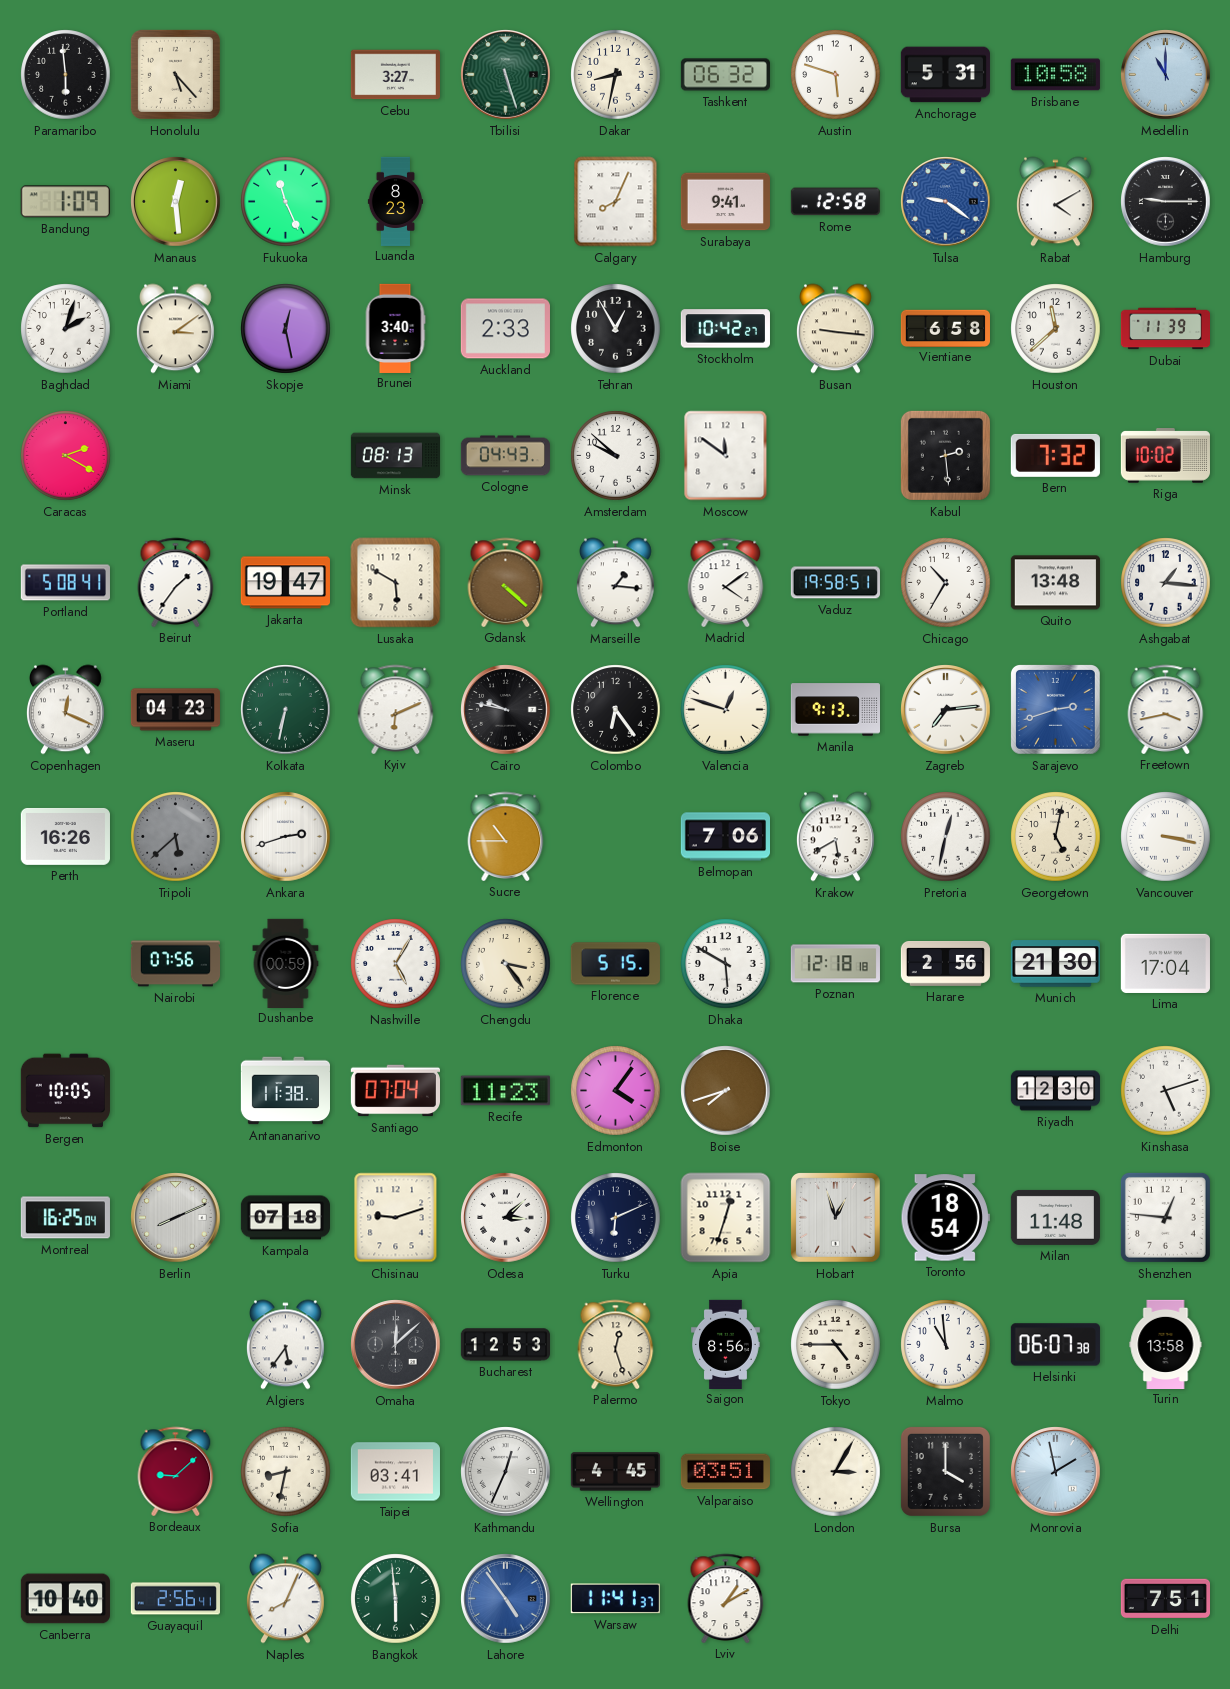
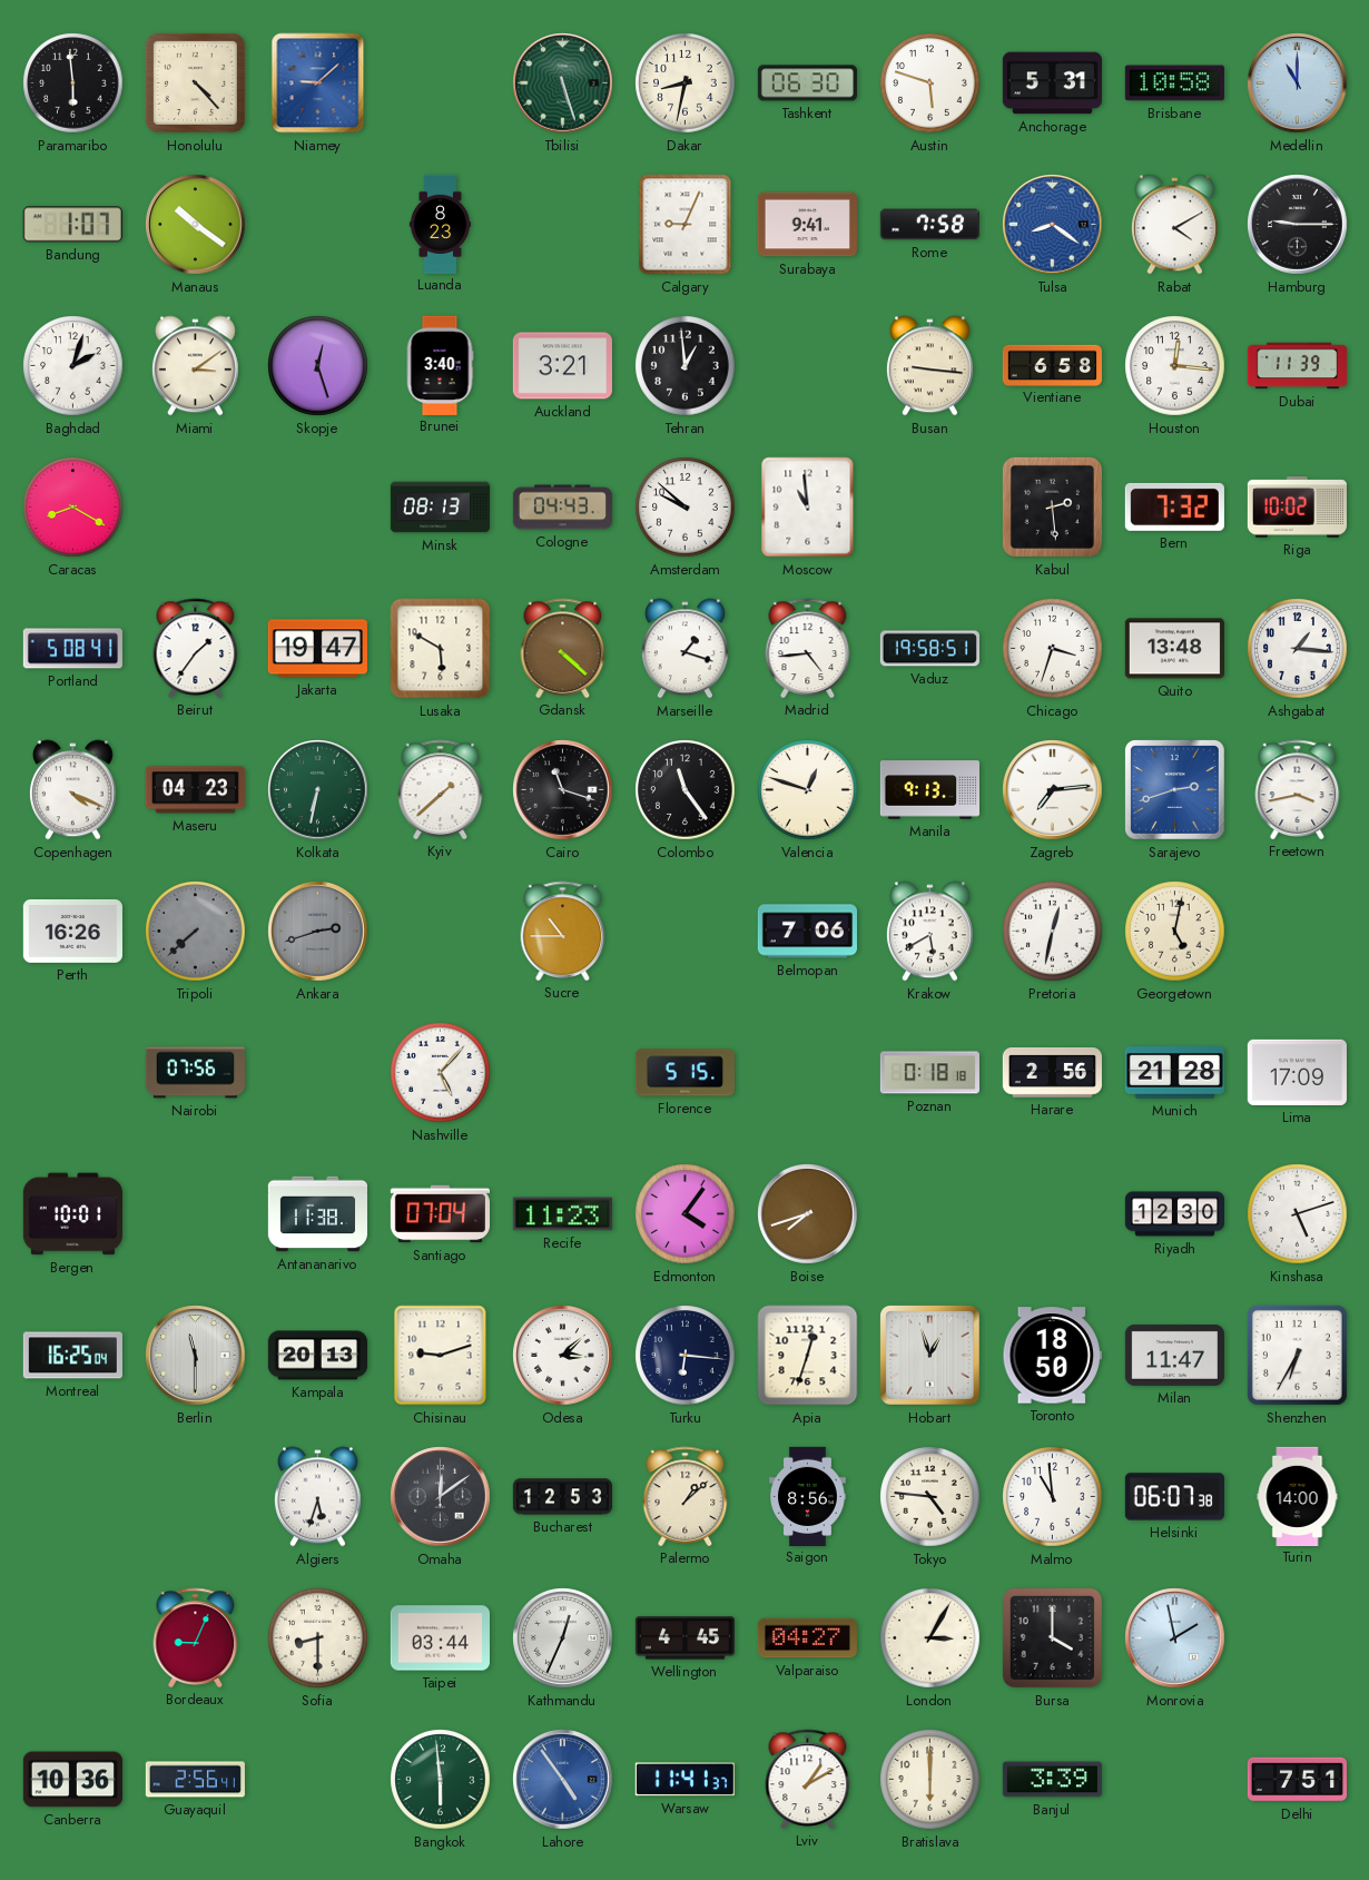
Honolulu: 5:23 -> 4:23 (195, 82)
Niamey: none -> 9:08 (318, 83)
Cebu: 3:27 -> none (395, 75)
Tashkent: 06:32 -> 06:30 (807, 83)
Bandung: 1:09 -> 1:07 (72, 225)
Manaus: 12:29 -> 10:21 (196, 225)
Fukuoka: 11:26 -> none (286, 202)
Calgary: 8:04 -> 9:04 (686, 225)
Rome: 12:58 -> 7:58 (929, 225)
Tulsa: 9:21 -> 8:21 (1053, 225)
Skopje: 12:28 -> 12:27 (318, 366)
Auckland: 2:33 -> 3:21 (562, 366)
Tehran: 12:55 -> 12:59 (686, 366)
Stockholm: 10:42 -> none (725, 329)
Houston: 11:38 -> 12:16 (1175, 366)
Caracas: 2:20 -> 8:20 (73, 508)
Moscow: 11:51 -> 10:59 (808, 508)
Marseille: 1:16 -> 1:18 (684, 649)
Madrid: 4:09 -> 4:44 (808, 648)
Chicago: 10:35 -> 3:33 (1053, 649)
Copenhagen: 12:19 -> 4:19 (72, 790)
Kyiv: 6:11 -> 1:38 (441, 789)
Cairo: 9:47 -> 11:18 (563, 790)
Colombo: 6:24 -> 11:24 (686, 790)
Tripoli: 5:38 -> 7:38 (196, 932)
Ankara dial: white -> grey (318, 932)
Vancouver: 3:17 -> none (1166, 837)
Dushanbe: 00:59 -> none (286, 963)
Nashville: 5:05 -> 5:07 (441, 1073)
Chengdu: 3:24 -> none (506, 964)
Dhaka: 5:50 -> none (726, 964)
Poznan: 12:18 -> 0:18 (929, 1073)
Munich: 21:30 -> 21:28 (1174, 1073)
Lima: 17:04 -> 17:09 (1297, 1072)
Bergen: 10:05 -> 10:01 (72, 1214)
Berlin: 8:11 -> 11:30 (196, 1356)
Kampala: 07:18 -> 20:13 (317, 1356)
Turku: 6:11 -> 6:16 (686, 1356)
Toronto: 18:54 -> 18:50 (1052, 1356)
Milan: 11:48 -> 11:47 (1174, 1355)
Shenzhen: 12:46 -> 6:35 (1297, 1355)
Algiers: 5:36 -> 5:33 (317, 1497)
Omaha: 12:08 -> 12:09 (441, 1497)
Palermo: 12:27 -> 1:08 (686, 1496)
Tokyo: 4:45 -> 4:46 (930, 1497)
Turin: 13:58 -> 14:00 (1298, 1496)
Bordeaux: 9:08 -> 9:04 (196, 1637)
Sofia: 8:32 -> 8:30 (318, 1638)
Taipei: 03:41 -> 03:44 (440, 1638)
Valparaiso: 03:51 -> 04:27 (807, 1638)
Canberra: 10:40 -> 10:36 (72, 1780)
Naples: 8:04 -> none (285, 1599)
Bratislava: none -> 6:00 (930, 1780)
Banjul: none -> 3:39 (1052, 1780)
